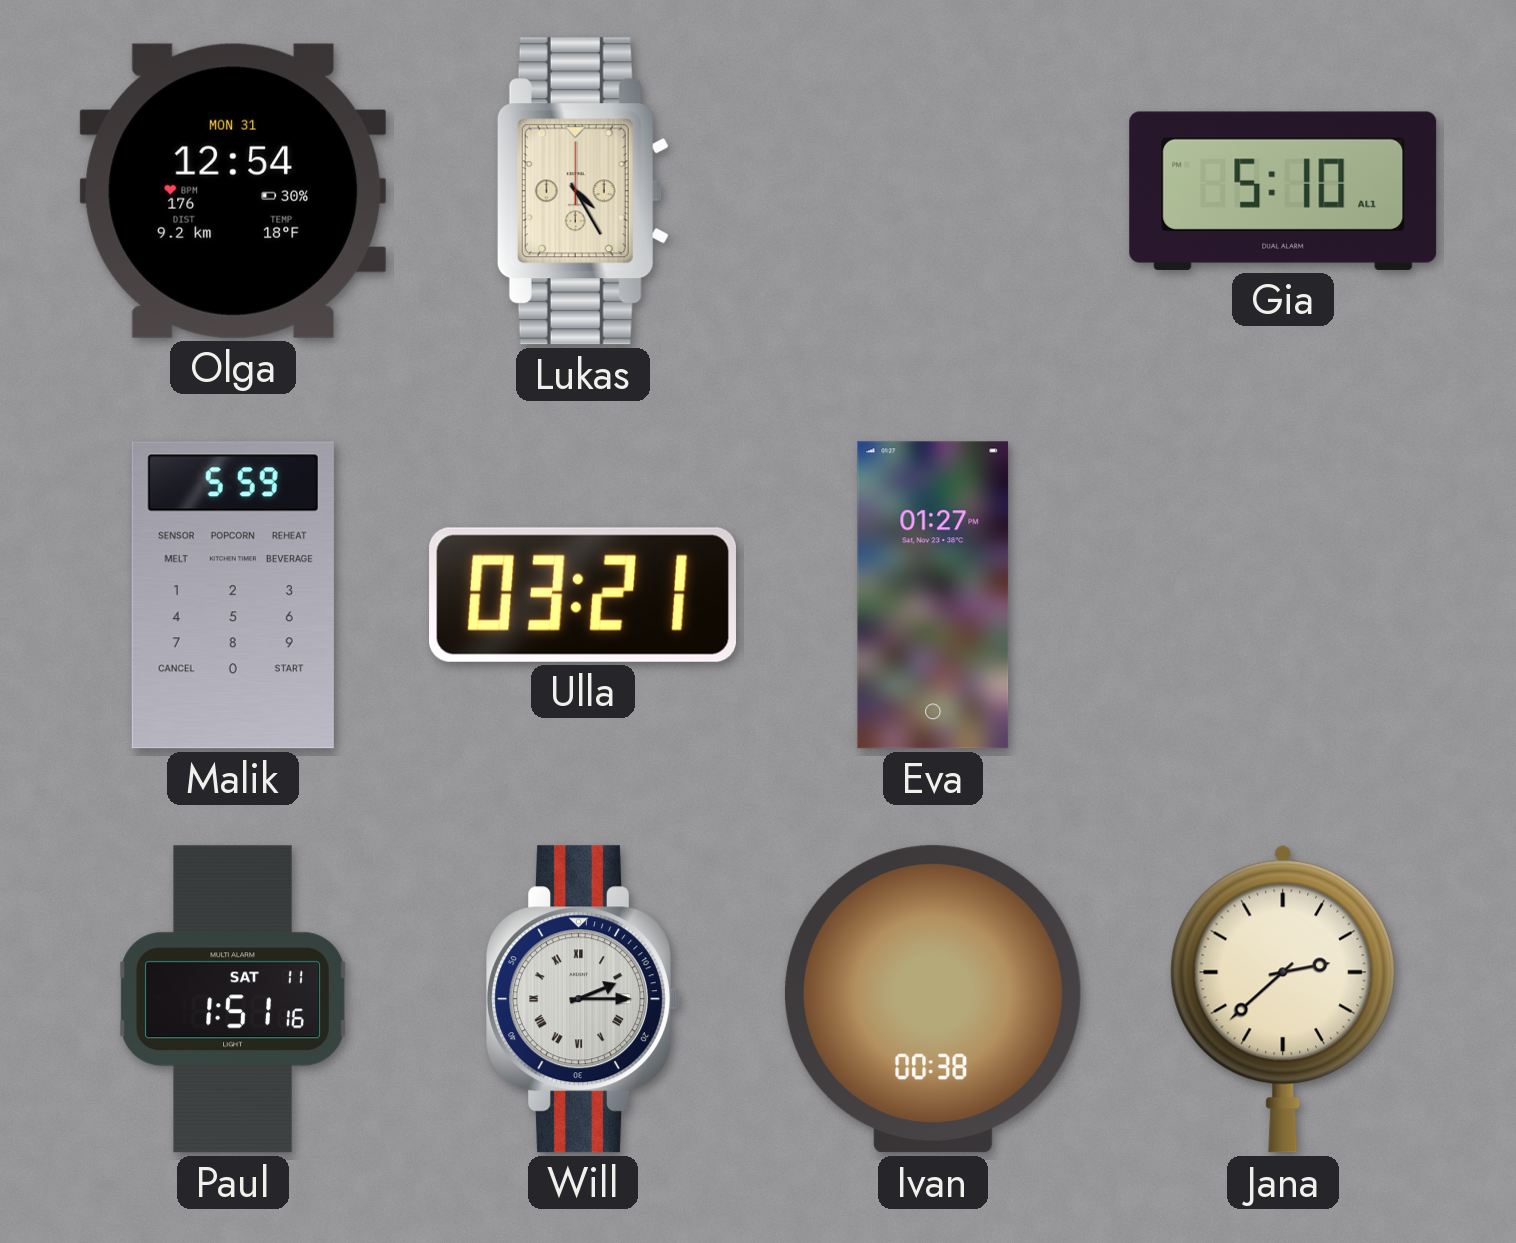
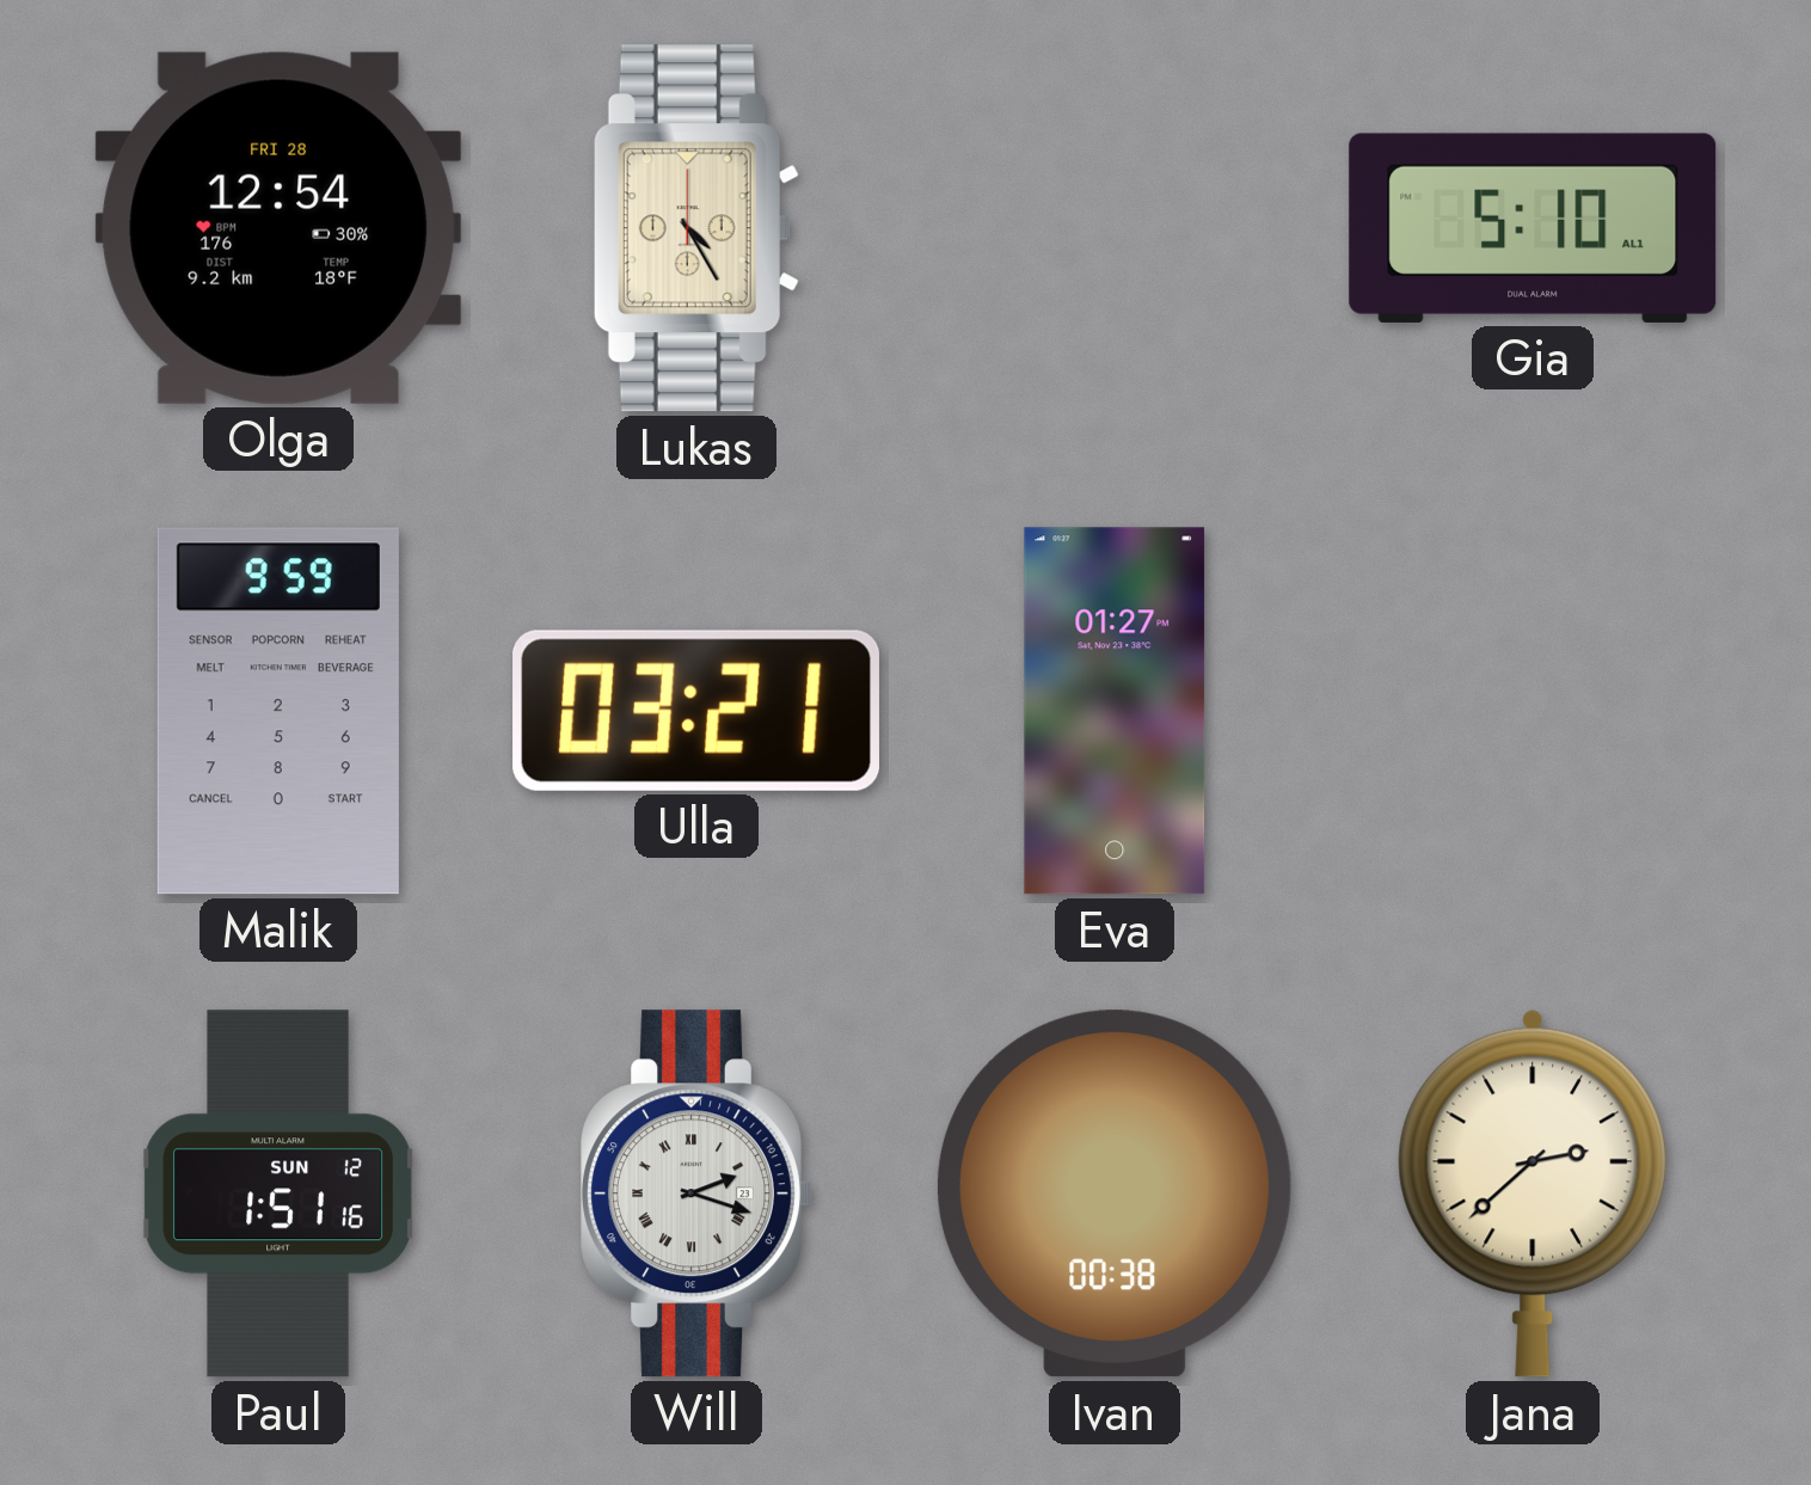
Olga date: MON 31 -> FRI 28 (278, 228)
Malik: 5:59 -> 9:59 (278, 711)
Paul date: SAT 11 -> SUN 12 (278, 1193)
Will: 2:15 -> 2:18 (696, 1193)
